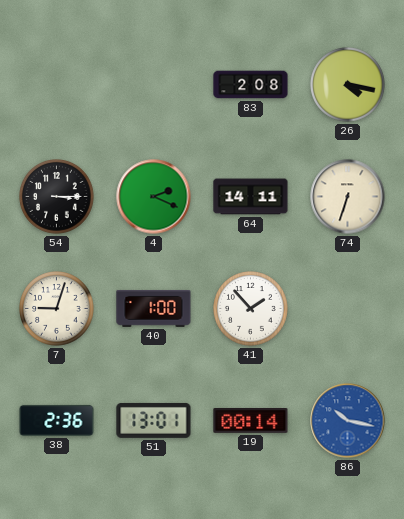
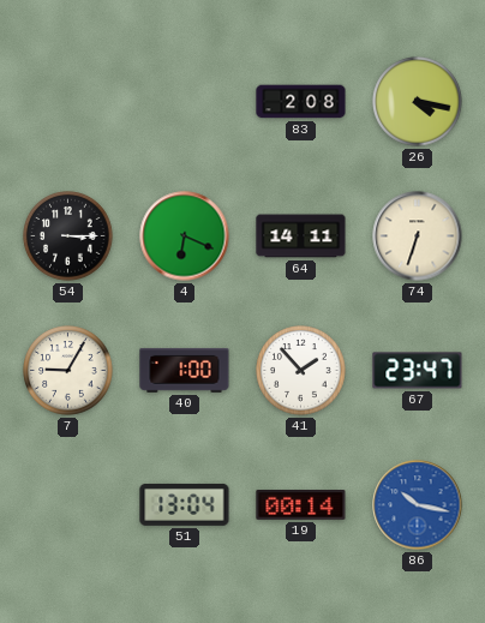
4: 2:19 -> 6:19 (185, 236)
7: 9:03 -> 9:05 (68, 371)
67: none -> 23:47 (418, 371)
38: 2:36 -> none (57, 420)
51: 13:01 -> 13:04 (185, 505)
